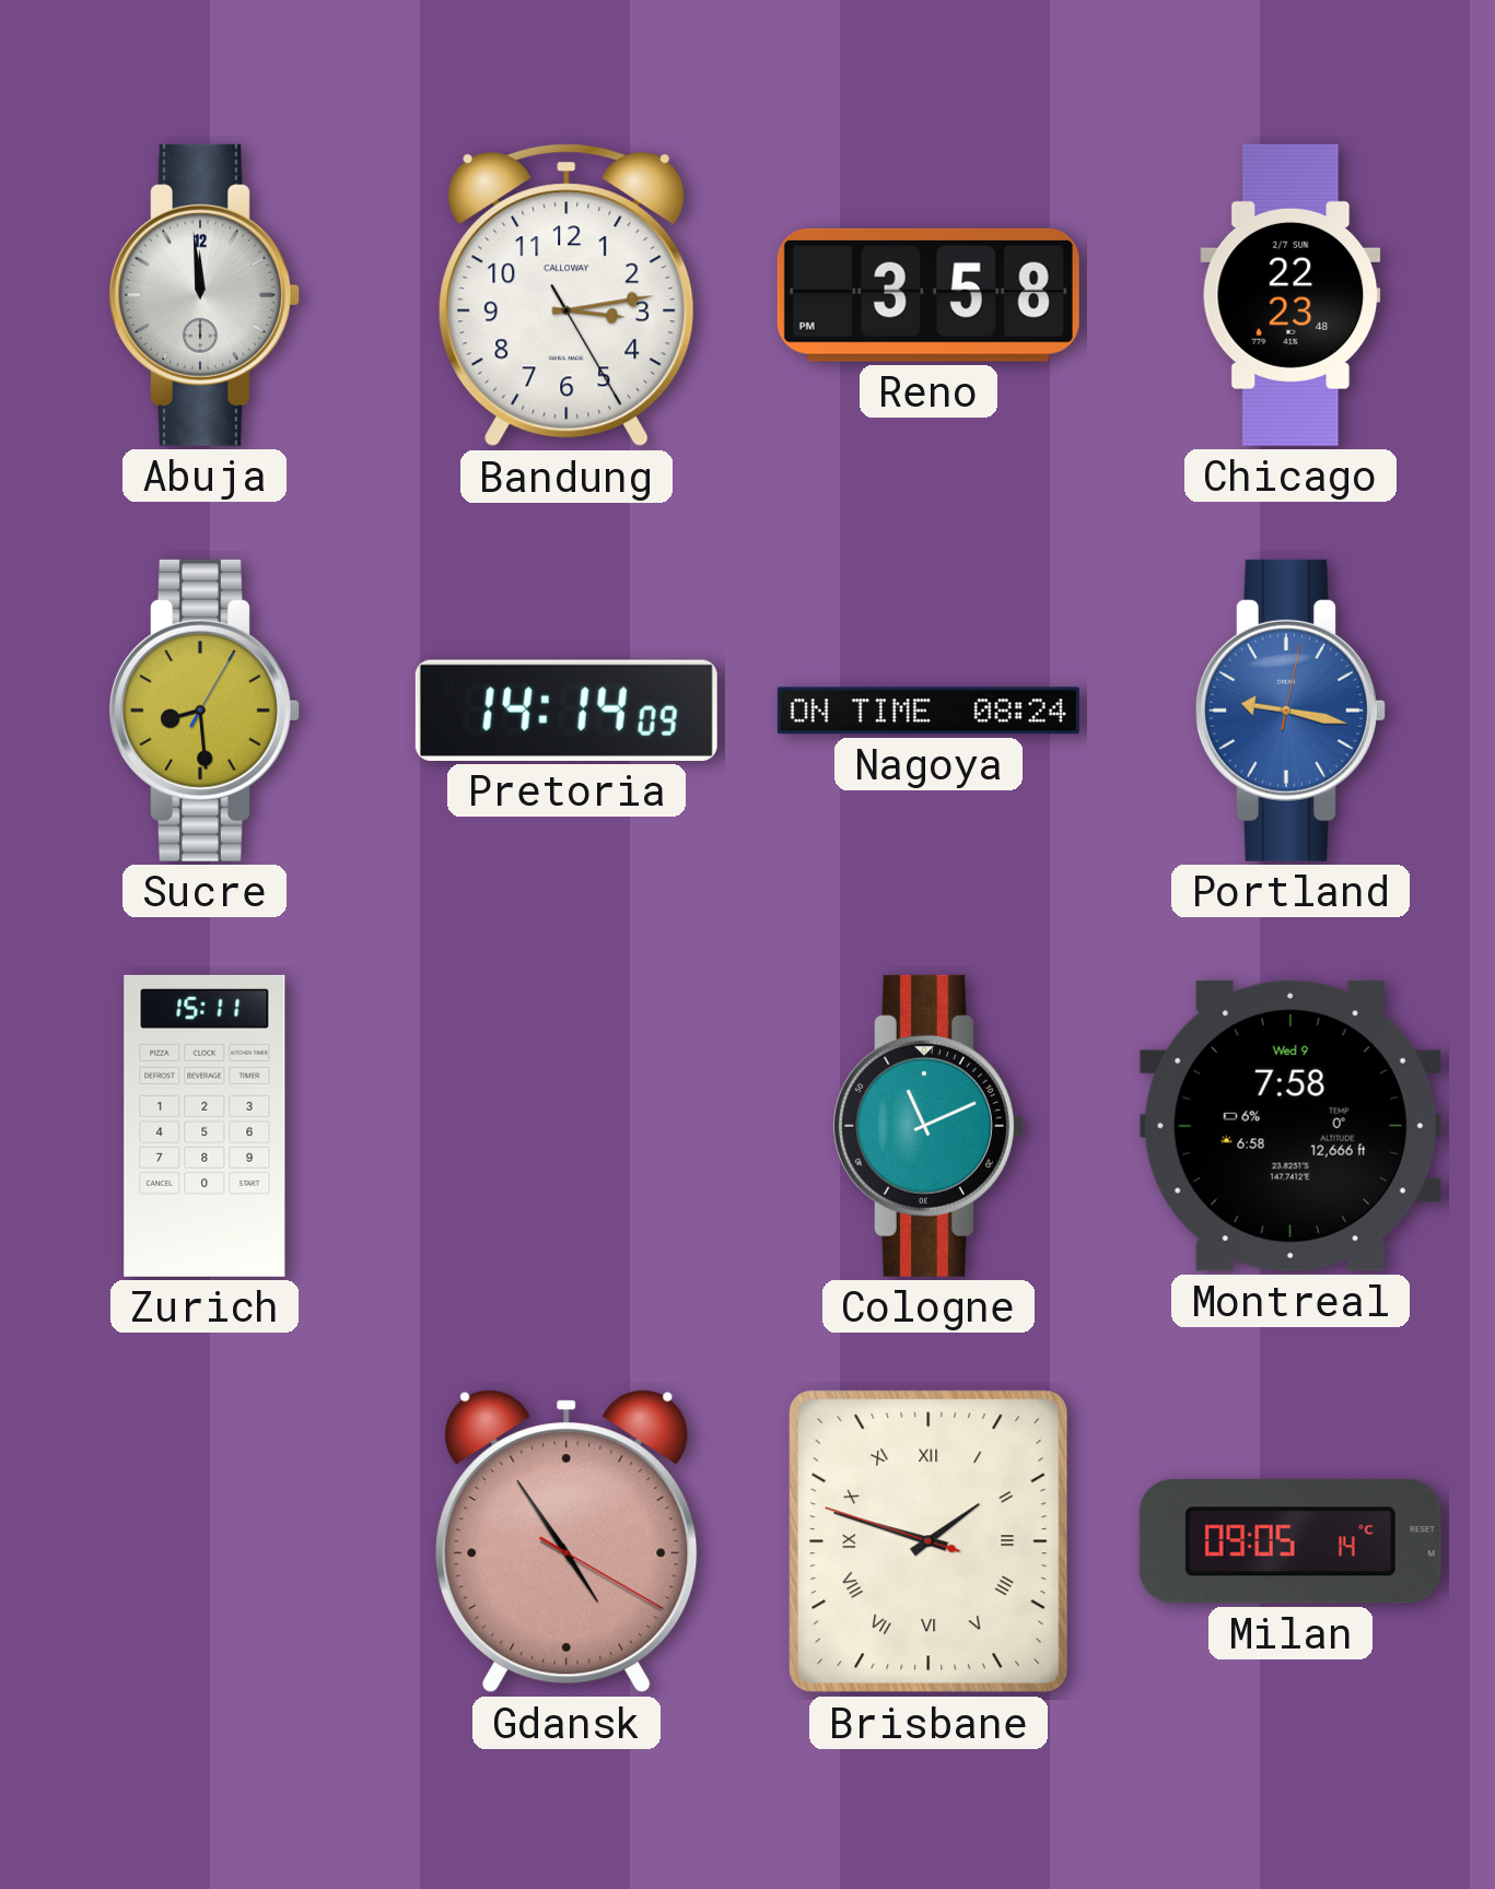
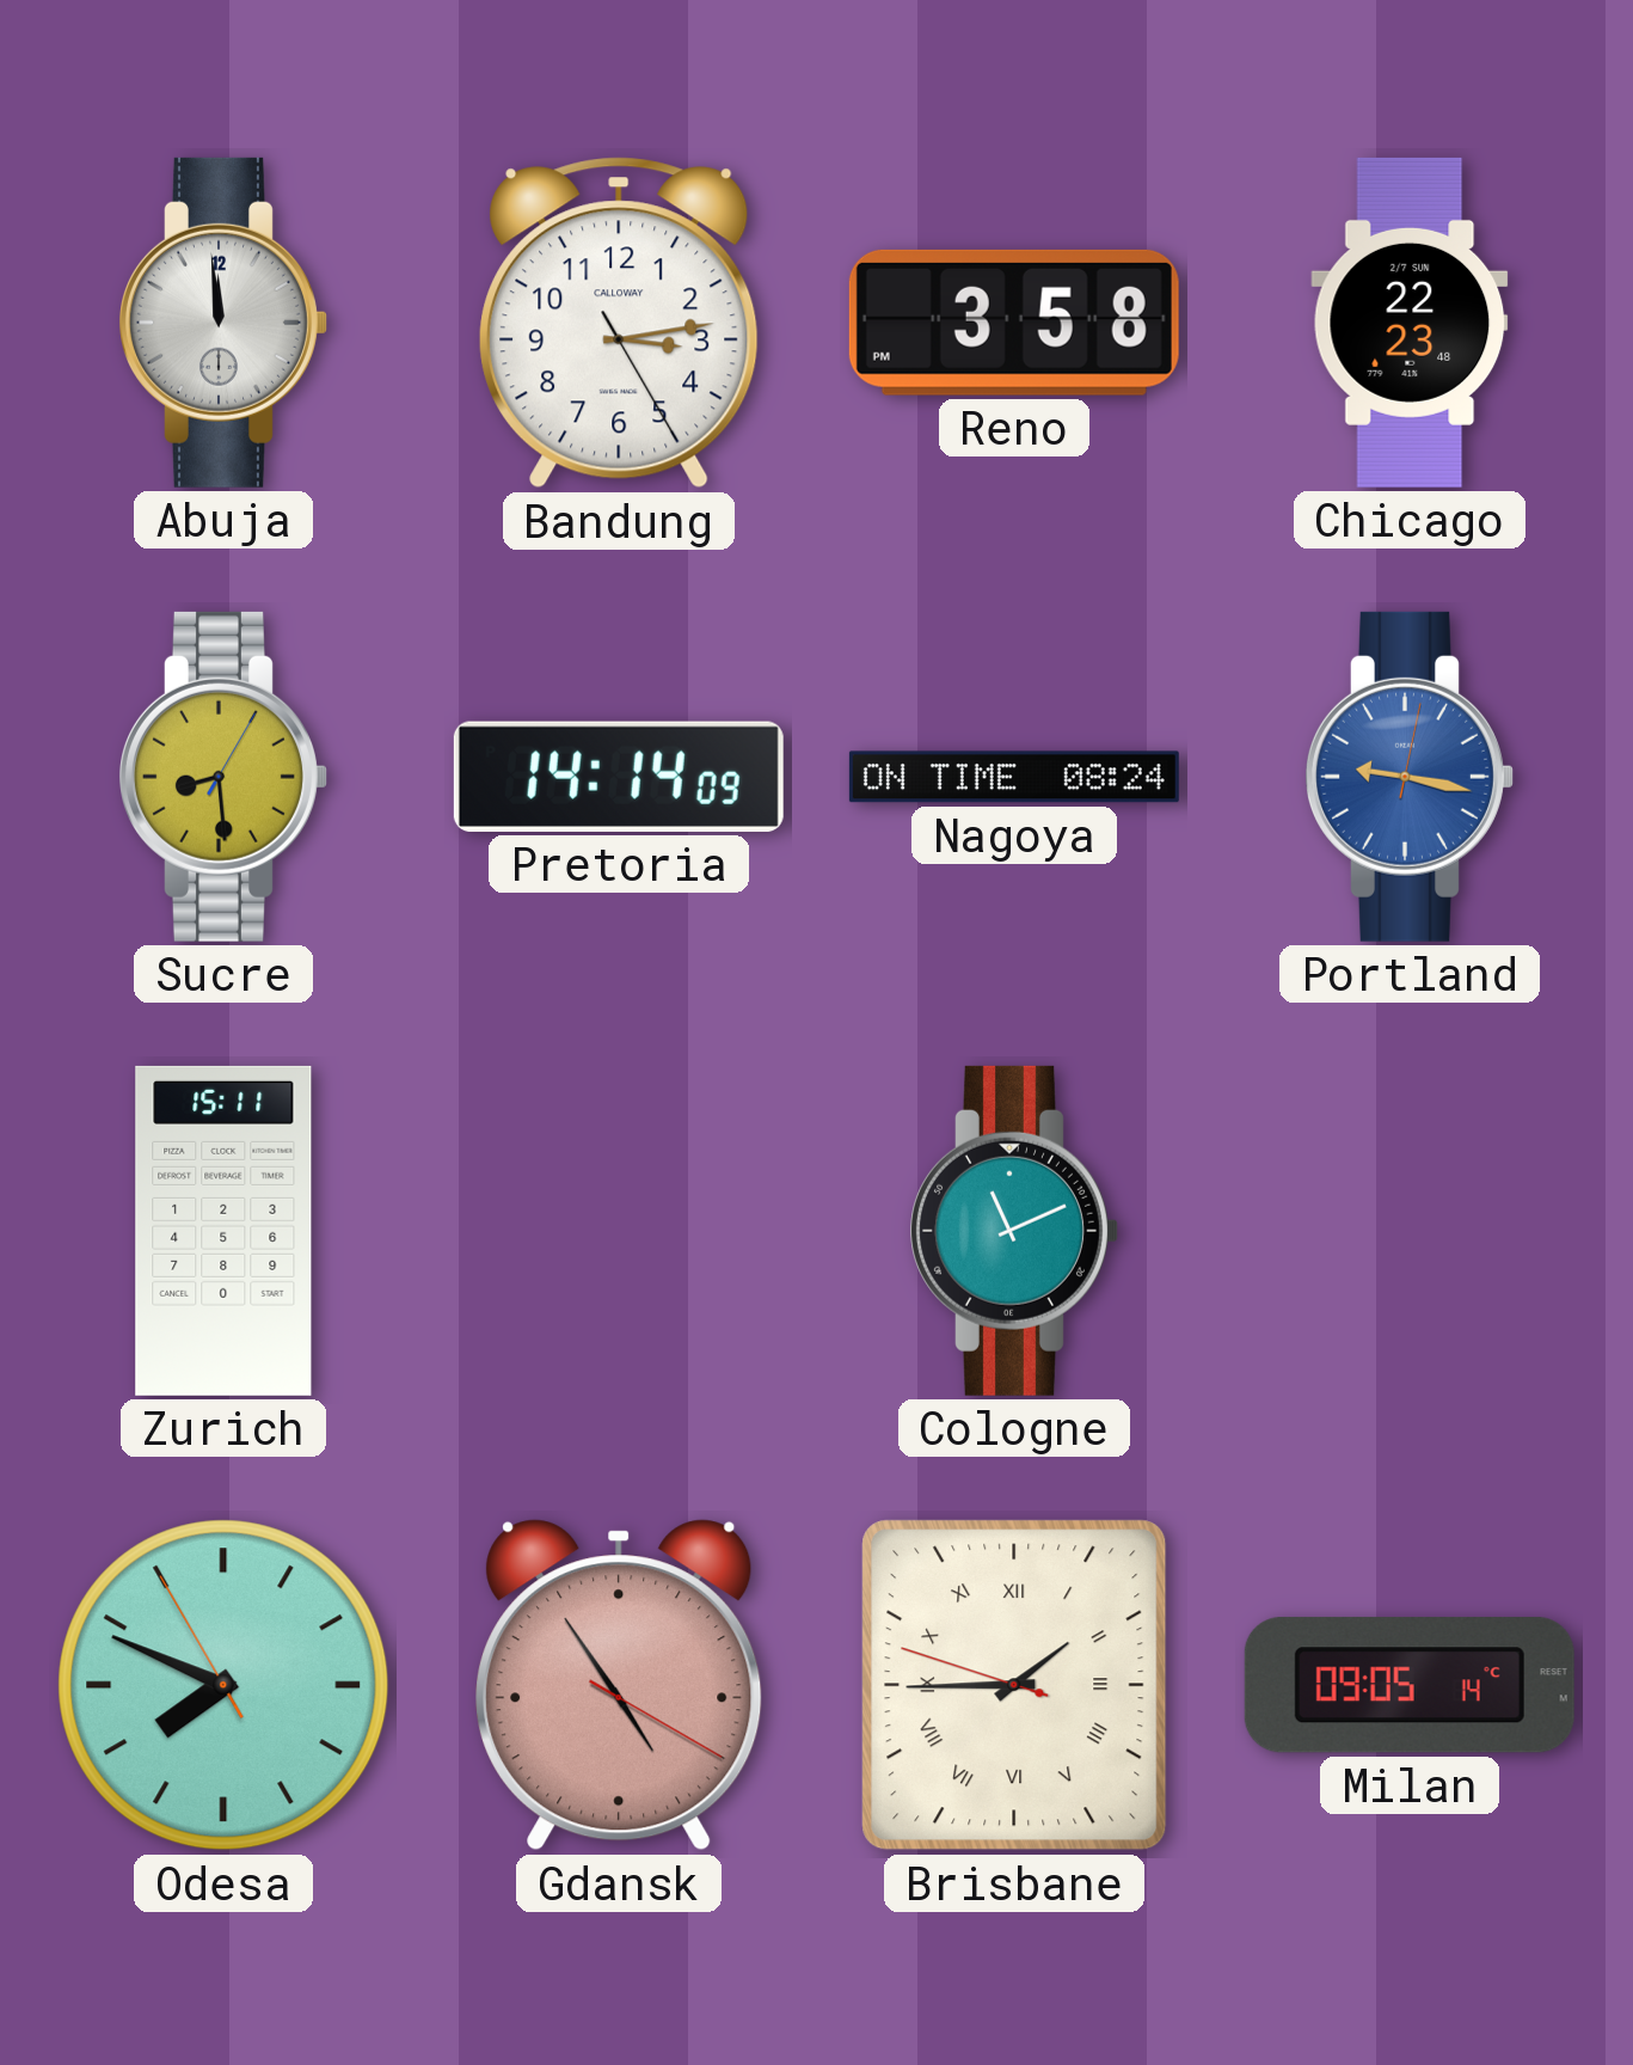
Montreal: 7:58 -> none (1290, 1126)
Odesa: none -> 7:48 (223, 1685)
Brisbane: 1:47 -> 1:44 (1014, 1685)
